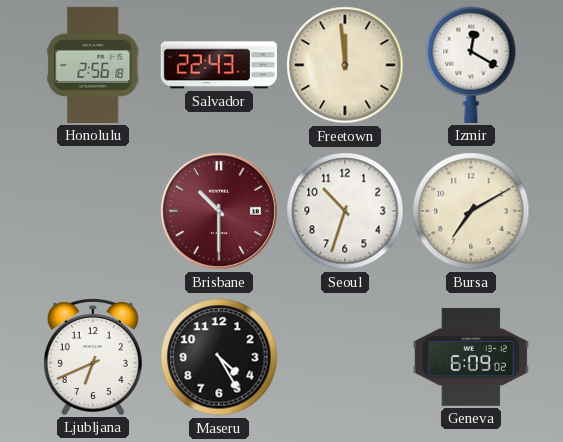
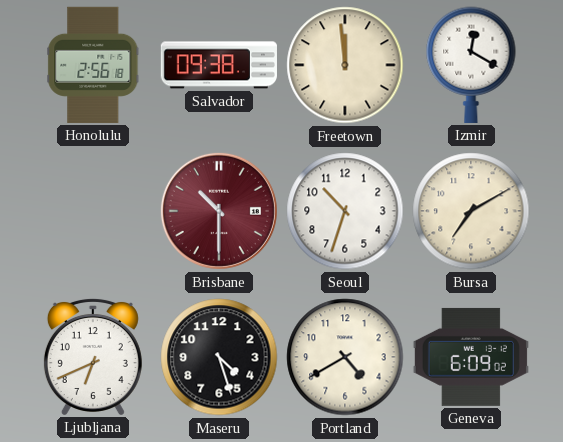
Salvador: 22:43 -> 09:38 (219, 65)
Maseru: 4:25 -> 4:27 (219, 357)
Portland: none -> 4:40 (345, 357)
